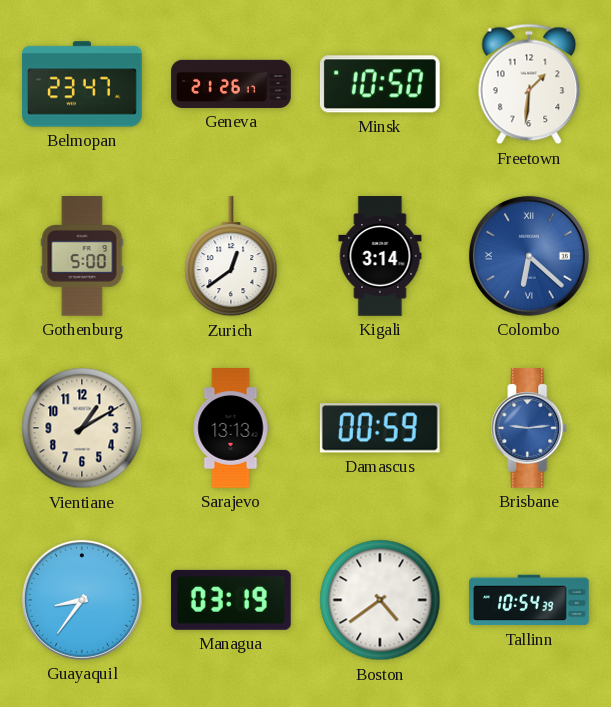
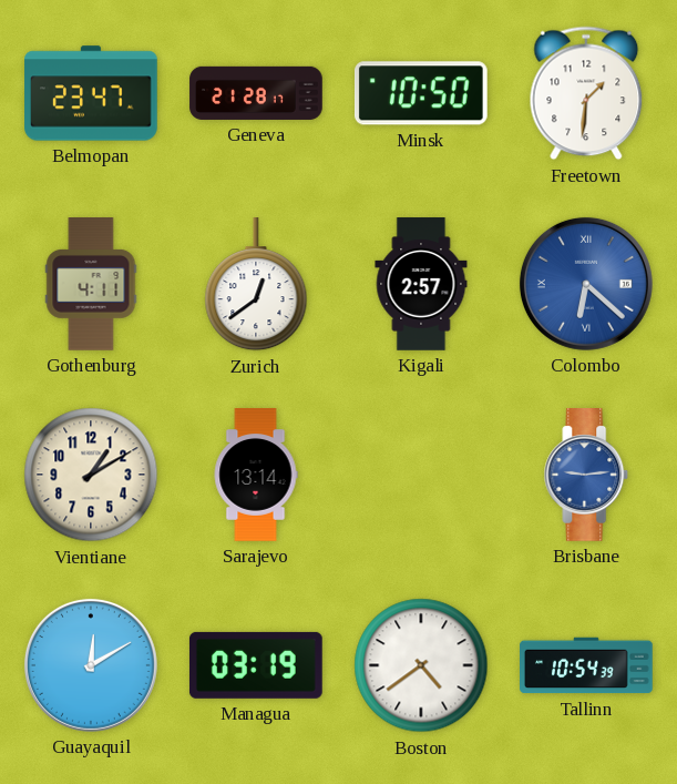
Geneva: 21:26 -> 21:28 (256, 93)
Gothenburg: 5:00 -> 4:11 (91, 284)
Kigali: 3:14 -> 2:57 (421, 284)
Sarajevo: 13:13 -> 13:14 (256, 475)
Damascus: 00:59 -> none (380, 428)
Guayaquil: 8:36 -> 12:10 (91, 665)
